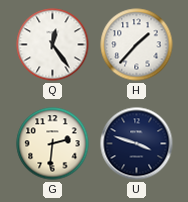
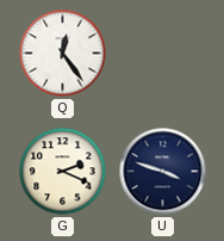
H: 1:37 -> none (137, 45)
G: 2:31 -> 2:19 (63, 172)
